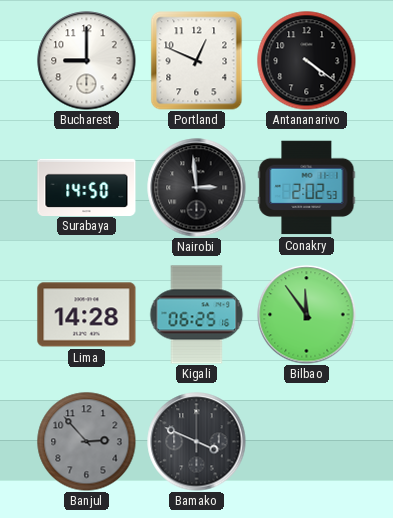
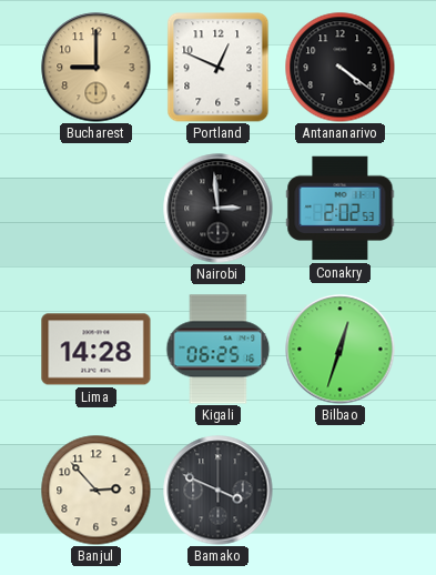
Bucharest dial: white -> champagne (97, 68)
Surabaya: 14:50 -> none (87, 187)
Bilbao: 11:54 -> 12:33 (341, 350)
Banjul dial: grey -> cream (97, 491)
